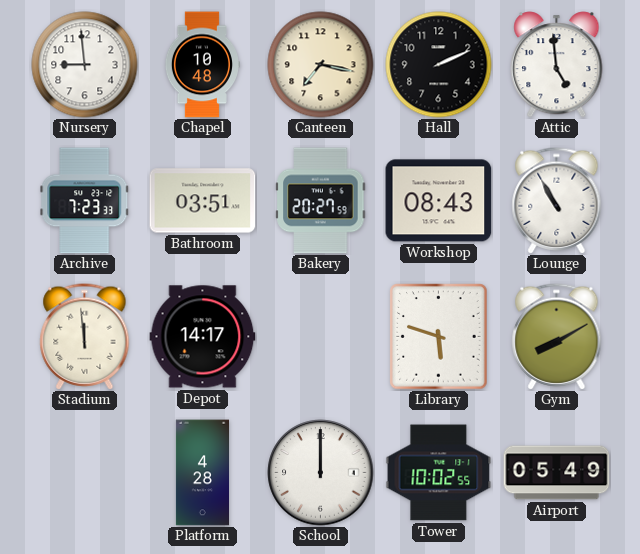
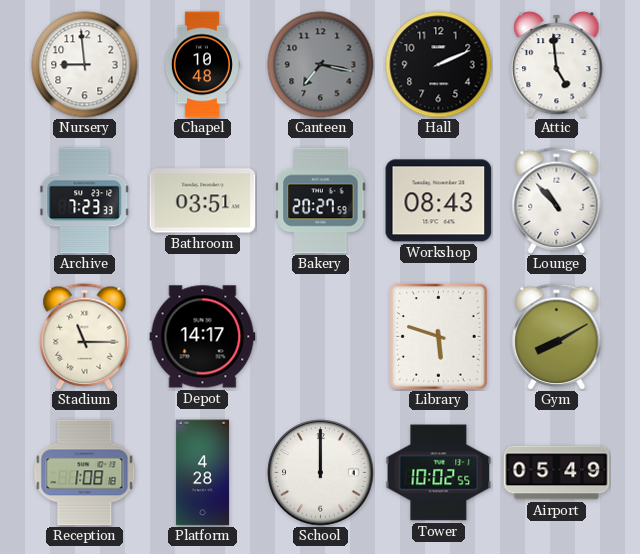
Canteen dial: cream -> grey (321, 65)
Lounge: 10:55 -> 10:53 (557, 201)
Stadium: 11:59 -> 11:15 (85, 337)
Reception: none -> 1:08 (85, 473)
